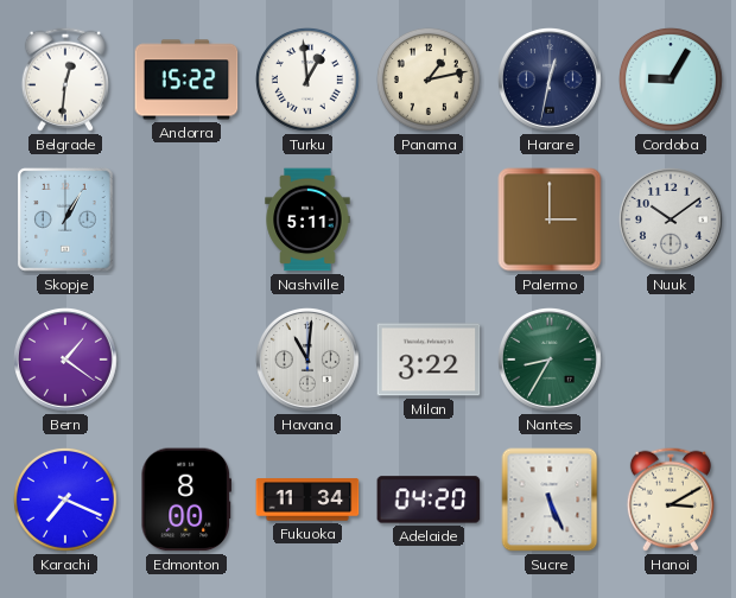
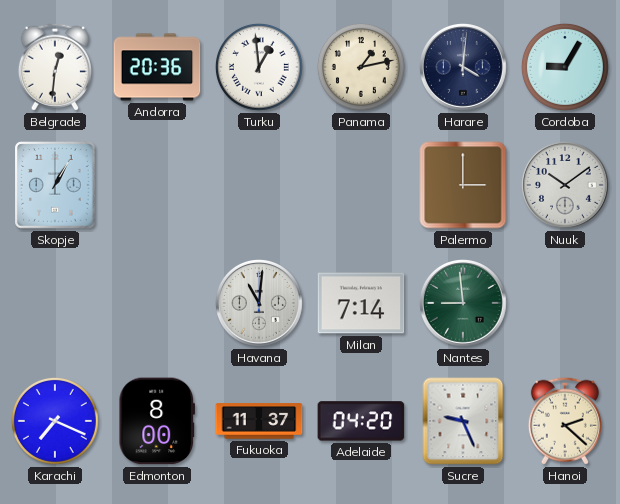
Andorra: 15:22 -> 20:36 (157, 67)
Harare: 12:32 -> 4:01 (464, 68)
Nashville: 5:11 -> none (307, 220)
Bern: 1:21 -> none (66, 361)
Milan: 3:22 -> 7:14 (361, 303)
Nantes: 8:35 -> 8:59 (464, 304)
Fukuoka: 11:34 -> 11:37 (259, 421)
Sucre: 5:26 -> 9:26 (463, 421)
Hanoi: 3:10 -> 2:22 (565, 421)
